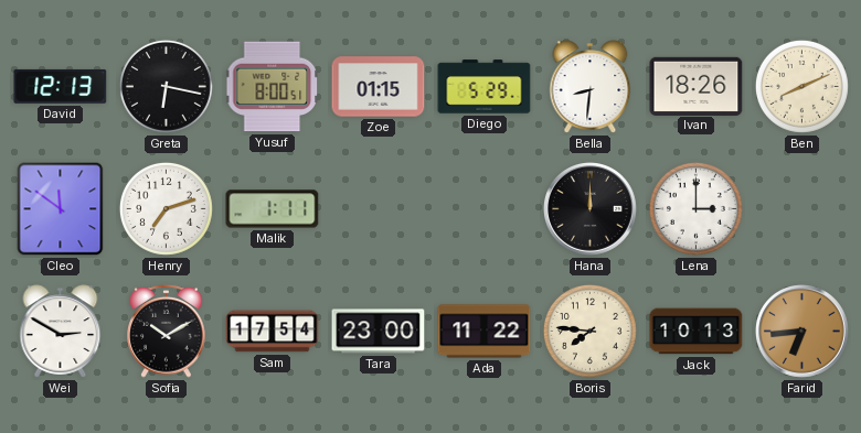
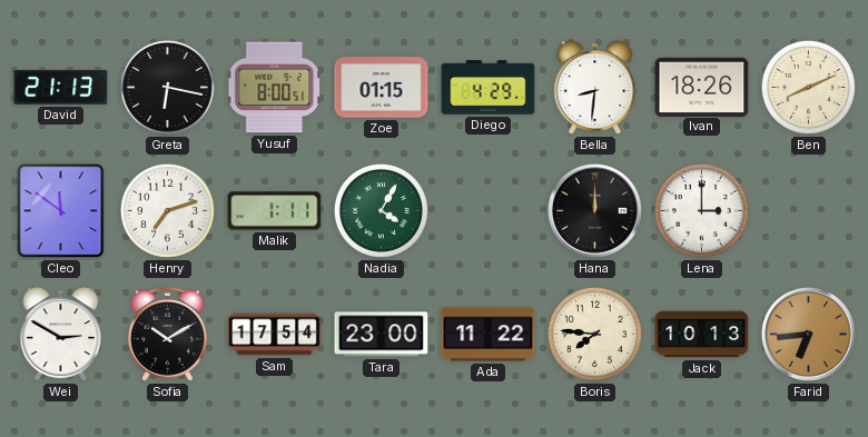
David: 12:13 -> 21:13 (61, 87)
Diego: 5:29 -> 4:29 (489, 88)
Nadia: none -> 4:05 (381, 210)
